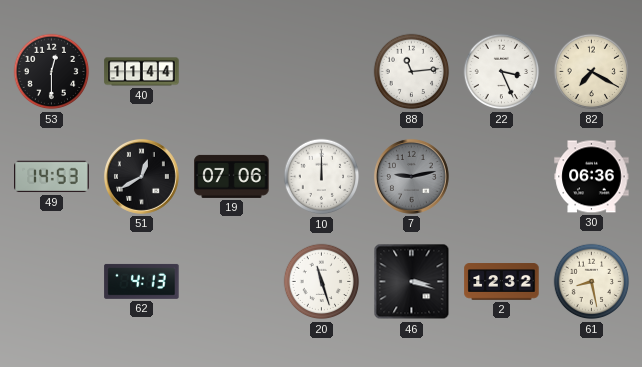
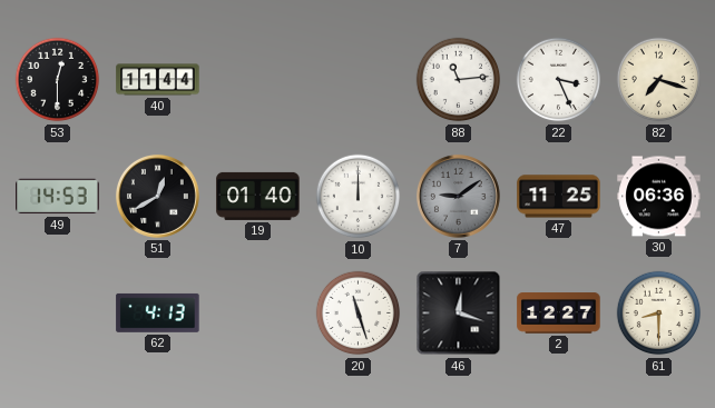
82: 7:20 -> 7:18 (659, 80)
19: 07:06 -> 01:40 (258, 196)
7: 9:13 -> 9:09 (458, 196)
47: none -> 11:25 (559, 197)
46: 3:18 -> 12:18 (459, 314)
2: 12:32 -> 12:27 (559, 314)
61: 8:28 -> 8:30 (659, 314)
